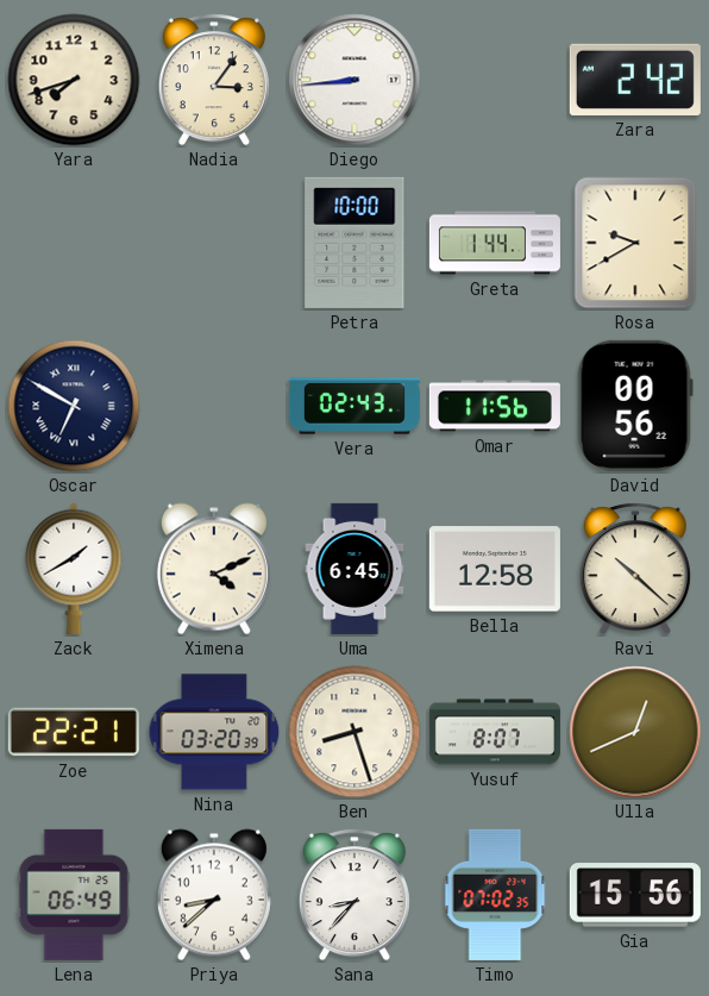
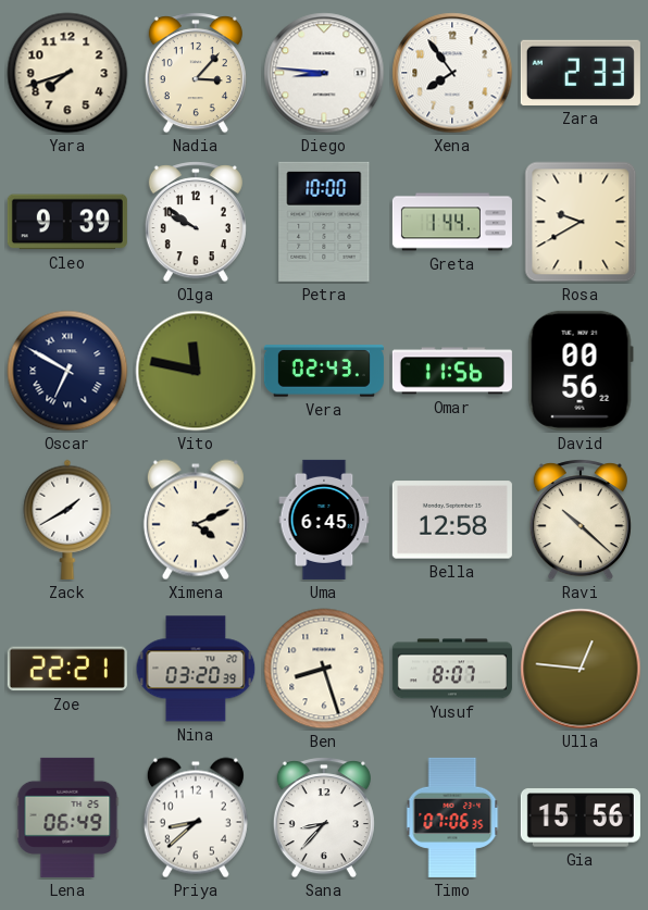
Nadia: 3:06 -> 3:07 (196, 73)
Diego: 8:44 -> 8:46 (324, 73)
Xena: none -> 7:54 (452, 73)
Zara: 2:42 -> 2:33 (581, 73)
Cleo: none -> 9:39 (67, 222)
Olga: none -> 9:51 (196, 222)
Vito: none -> 11:47 (196, 371)
Ulla: 12:41 -> 12:46 (581, 669)
Timo: 07:02 -> 07:06 (452, 818)
